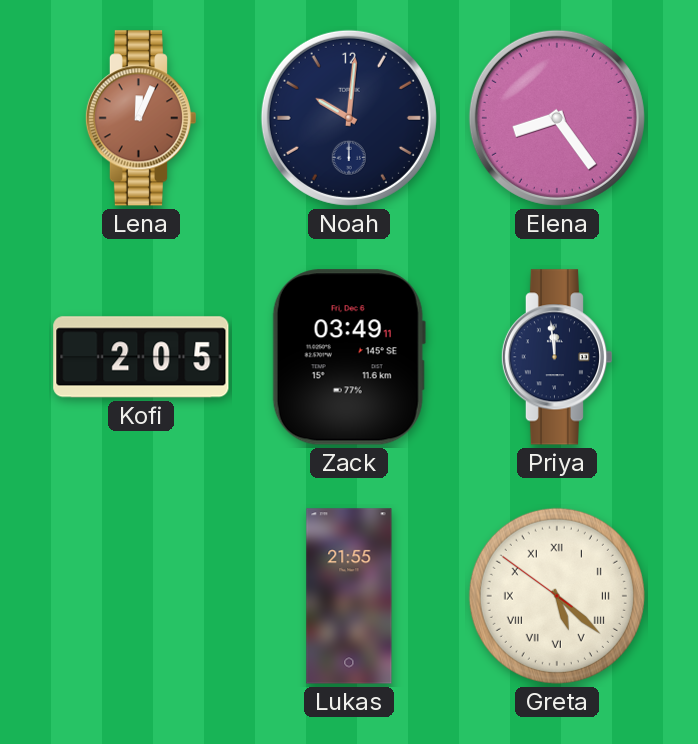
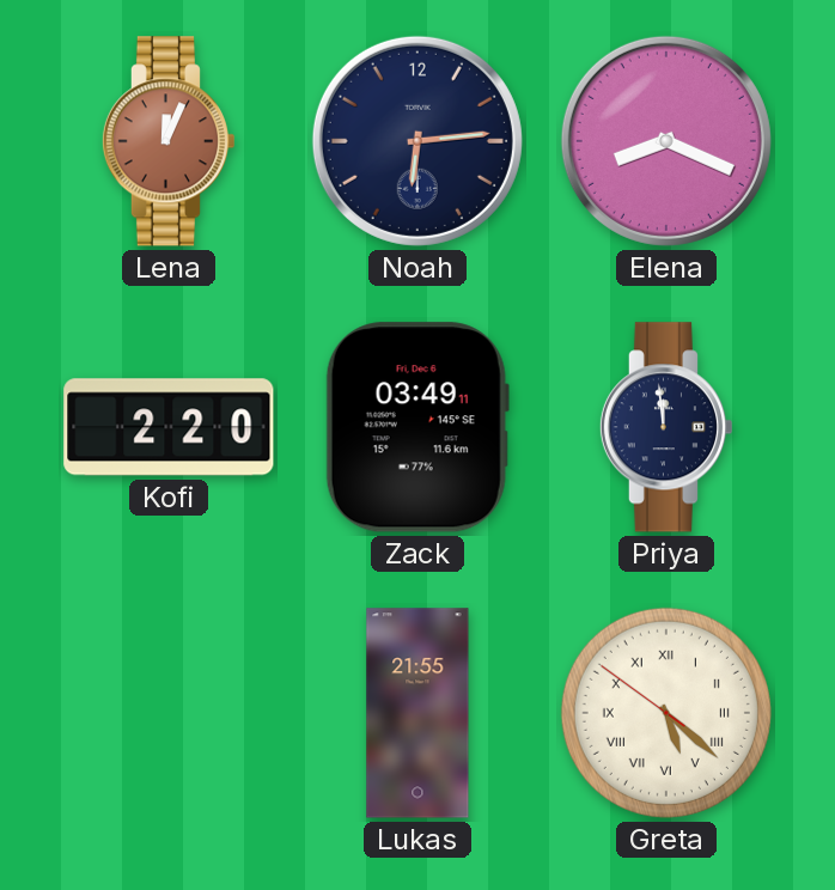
Noah: 10:01 -> 6:14 (417, 141)
Elena: 8:24 -> 8:19 (666, 141)
Kofi: 2:05 -> 2:20 (169, 427)
